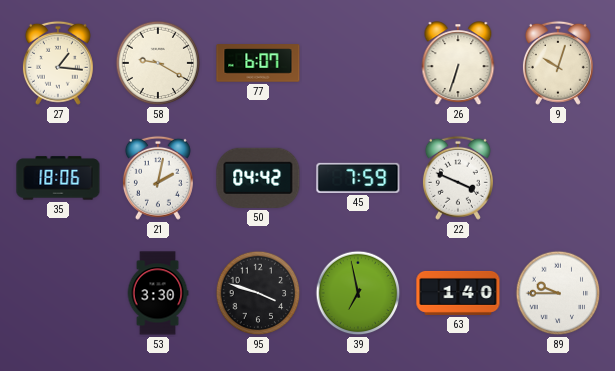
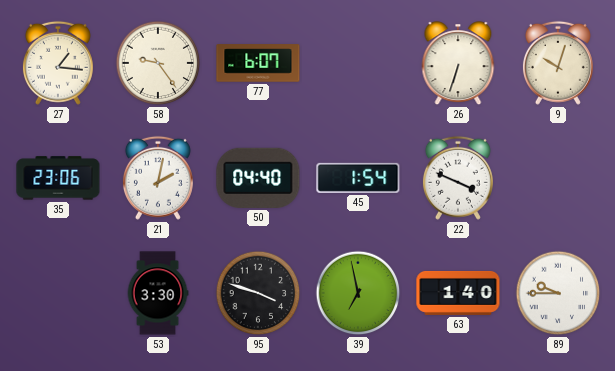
58: 9:20 -> 9:24 (158, 63)
35: 18:06 -> 23:06 (58, 178)
50: 04:42 -> 04:40 (258, 178)
45: 7:59 -> 1:54 (358, 178)
